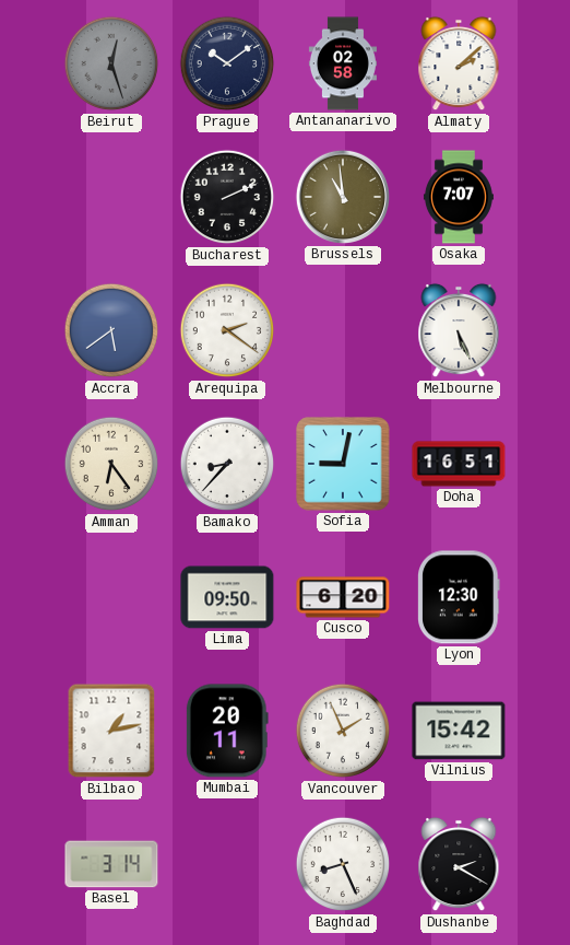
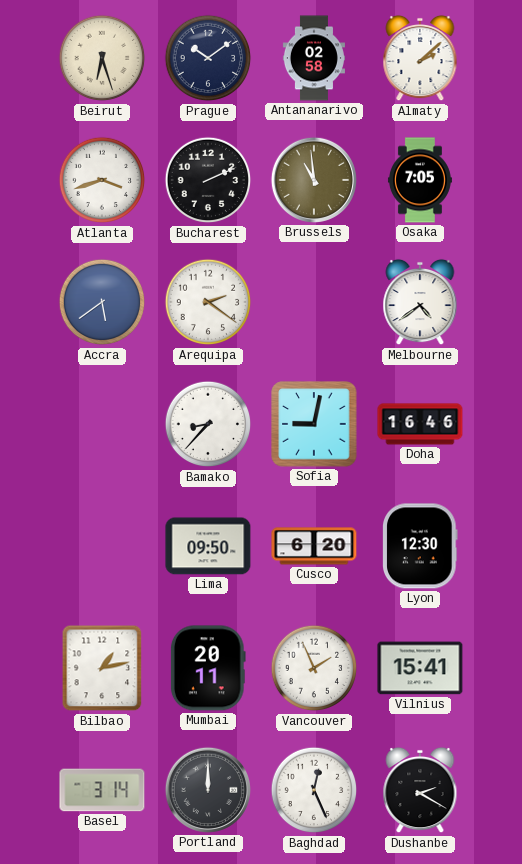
Beirut: 12:27 -> 6:27 (102, 58)
Beirut dial: grey -> cream (102, 58)
Atlanta: none -> 3:42 (102, 180)
Osaka: 7:07 -> 7:05 (420, 180)
Melbourne: 5:26 -> 4:39 (420, 302)
Amman: 6:24 -> none (111, 464)
Doha: 16:51 -> 16:46 (420, 424)
Vilnius: 15:42 -> 15:41 (420, 668)
Portland: none -> 12:00 (208, 790)
Baghdad: 8:26 -> 12:26 (314, 790)
